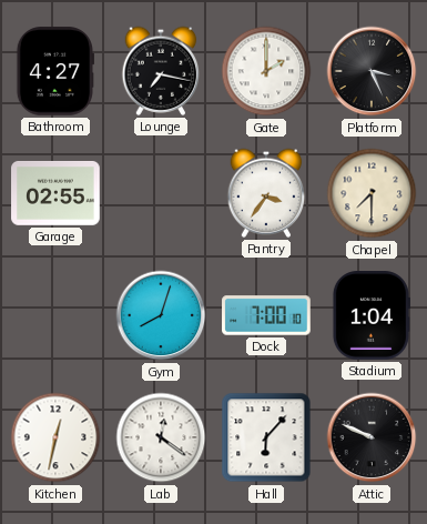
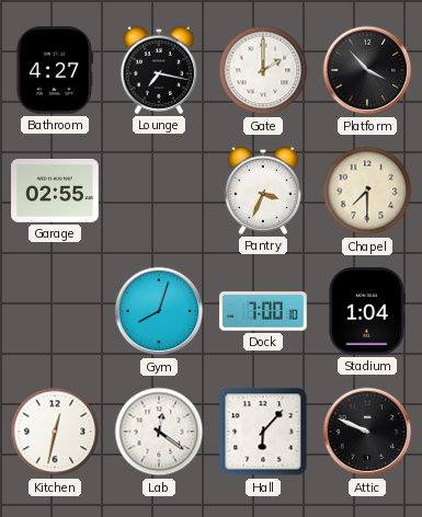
Platform: 3:26 -> 3:53 (367, 70)
Pantry: 3:36 -> 3:34 (263, 191)
